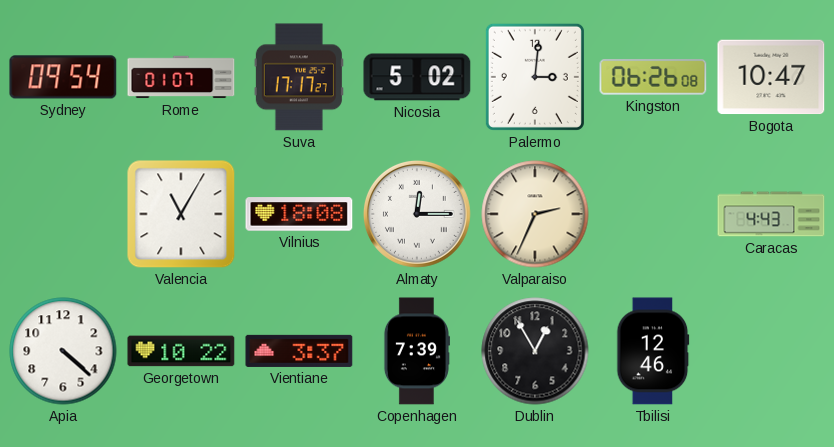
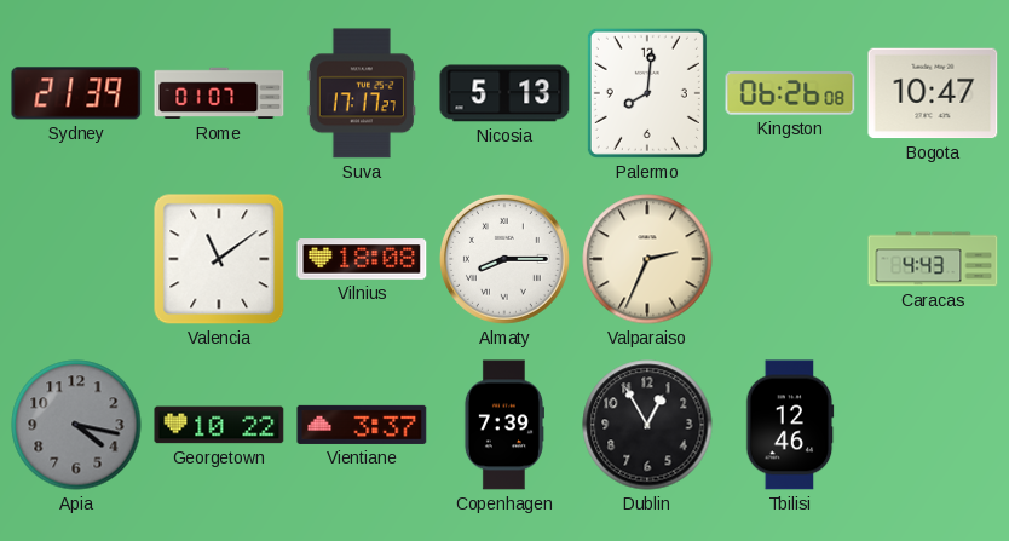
Sydney: 09:54 -> 21:39 (76, 93)
Nicosia: 5:02 -> 5:13 (504, 93)
Palermo: 3:01 -> 8:01 (647, 93)
Valencia: 11:05 -> 11:09 (219, 259)
Almaty: 12:15 -> 8:15 (504, 259)
Apia: 4:22 -> 4:17 (76, 425)
Apia dial: white -> grey (76, 425)
